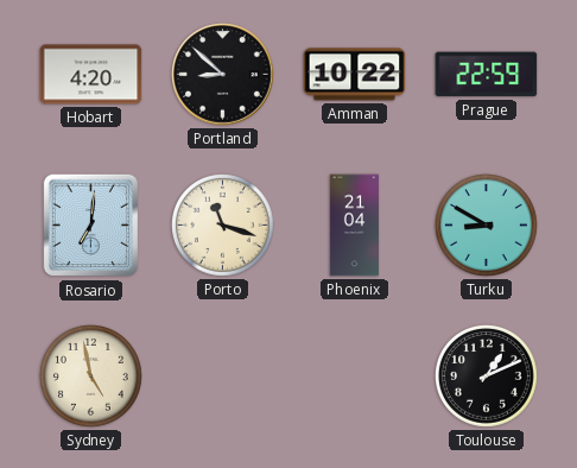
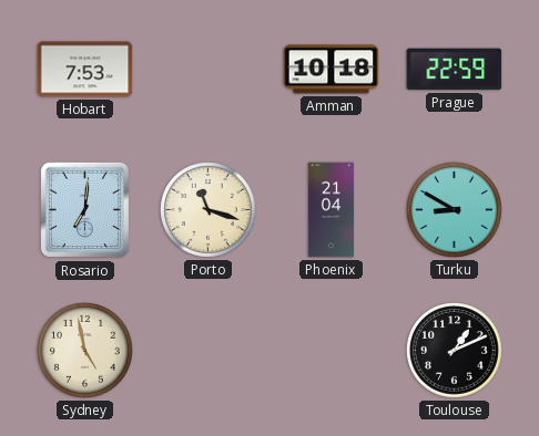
Hobart: 4:20 -> 7:53 (85, 70)
Portland: 8:52 -> none (223, 75)
Amman: 10:22 -> 10:18 (332, 70)
